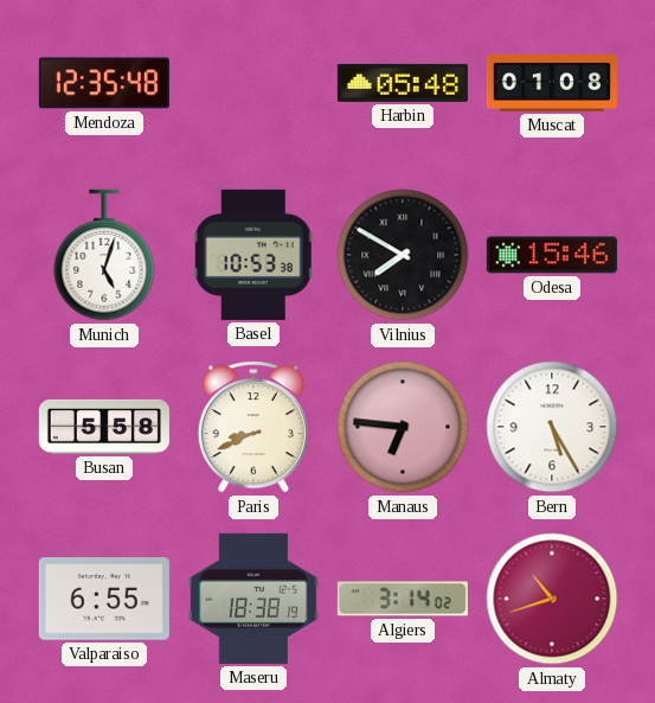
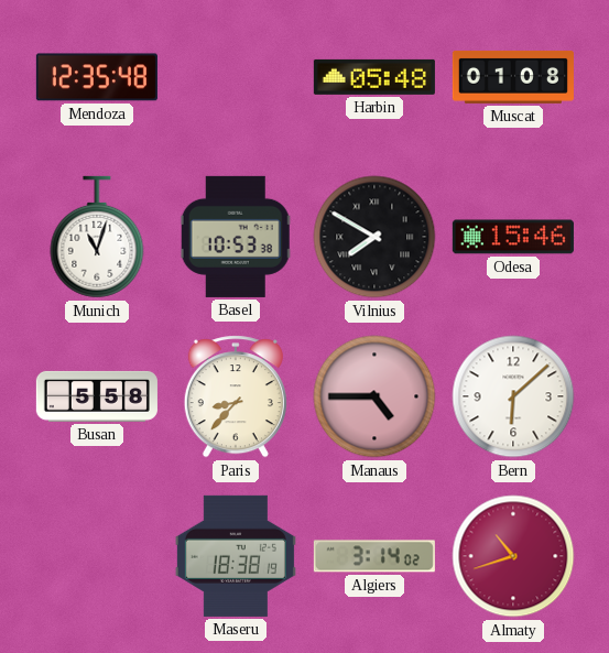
Munich: 5:03 -> 11:03 (97, 237)
Paris: 8:41 -> 8:37 (236, 396)
Manaus: 6:46 -> 4:45 (374, 396)
Bern: 5:25 -> 6:08 (513, 396)
Valparaiso: 6:55 -> none (104, 599)
